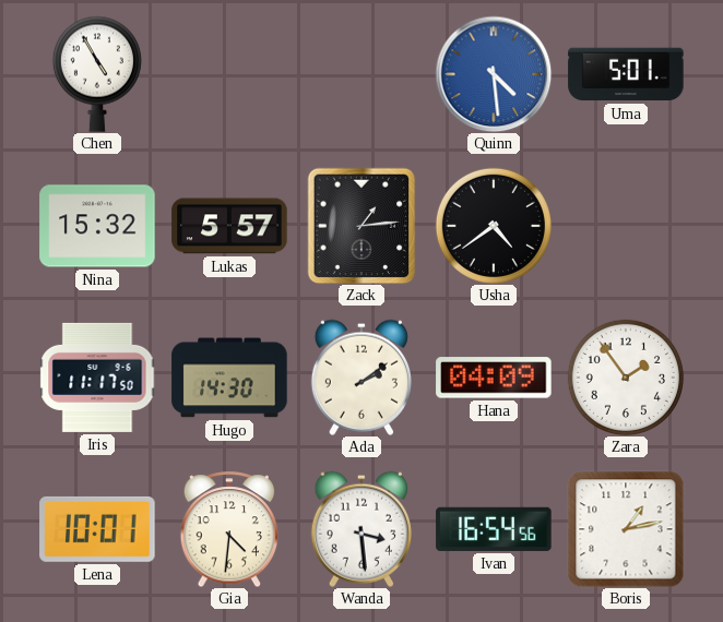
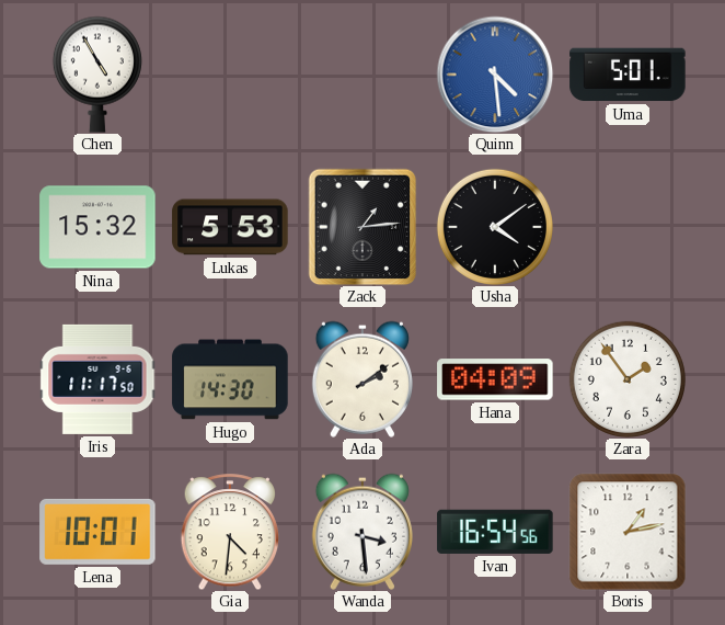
Lukas: 5:57 -> 5:53 (230, 227)
Usha: 4:39 -> 4:09 (495, 227)
